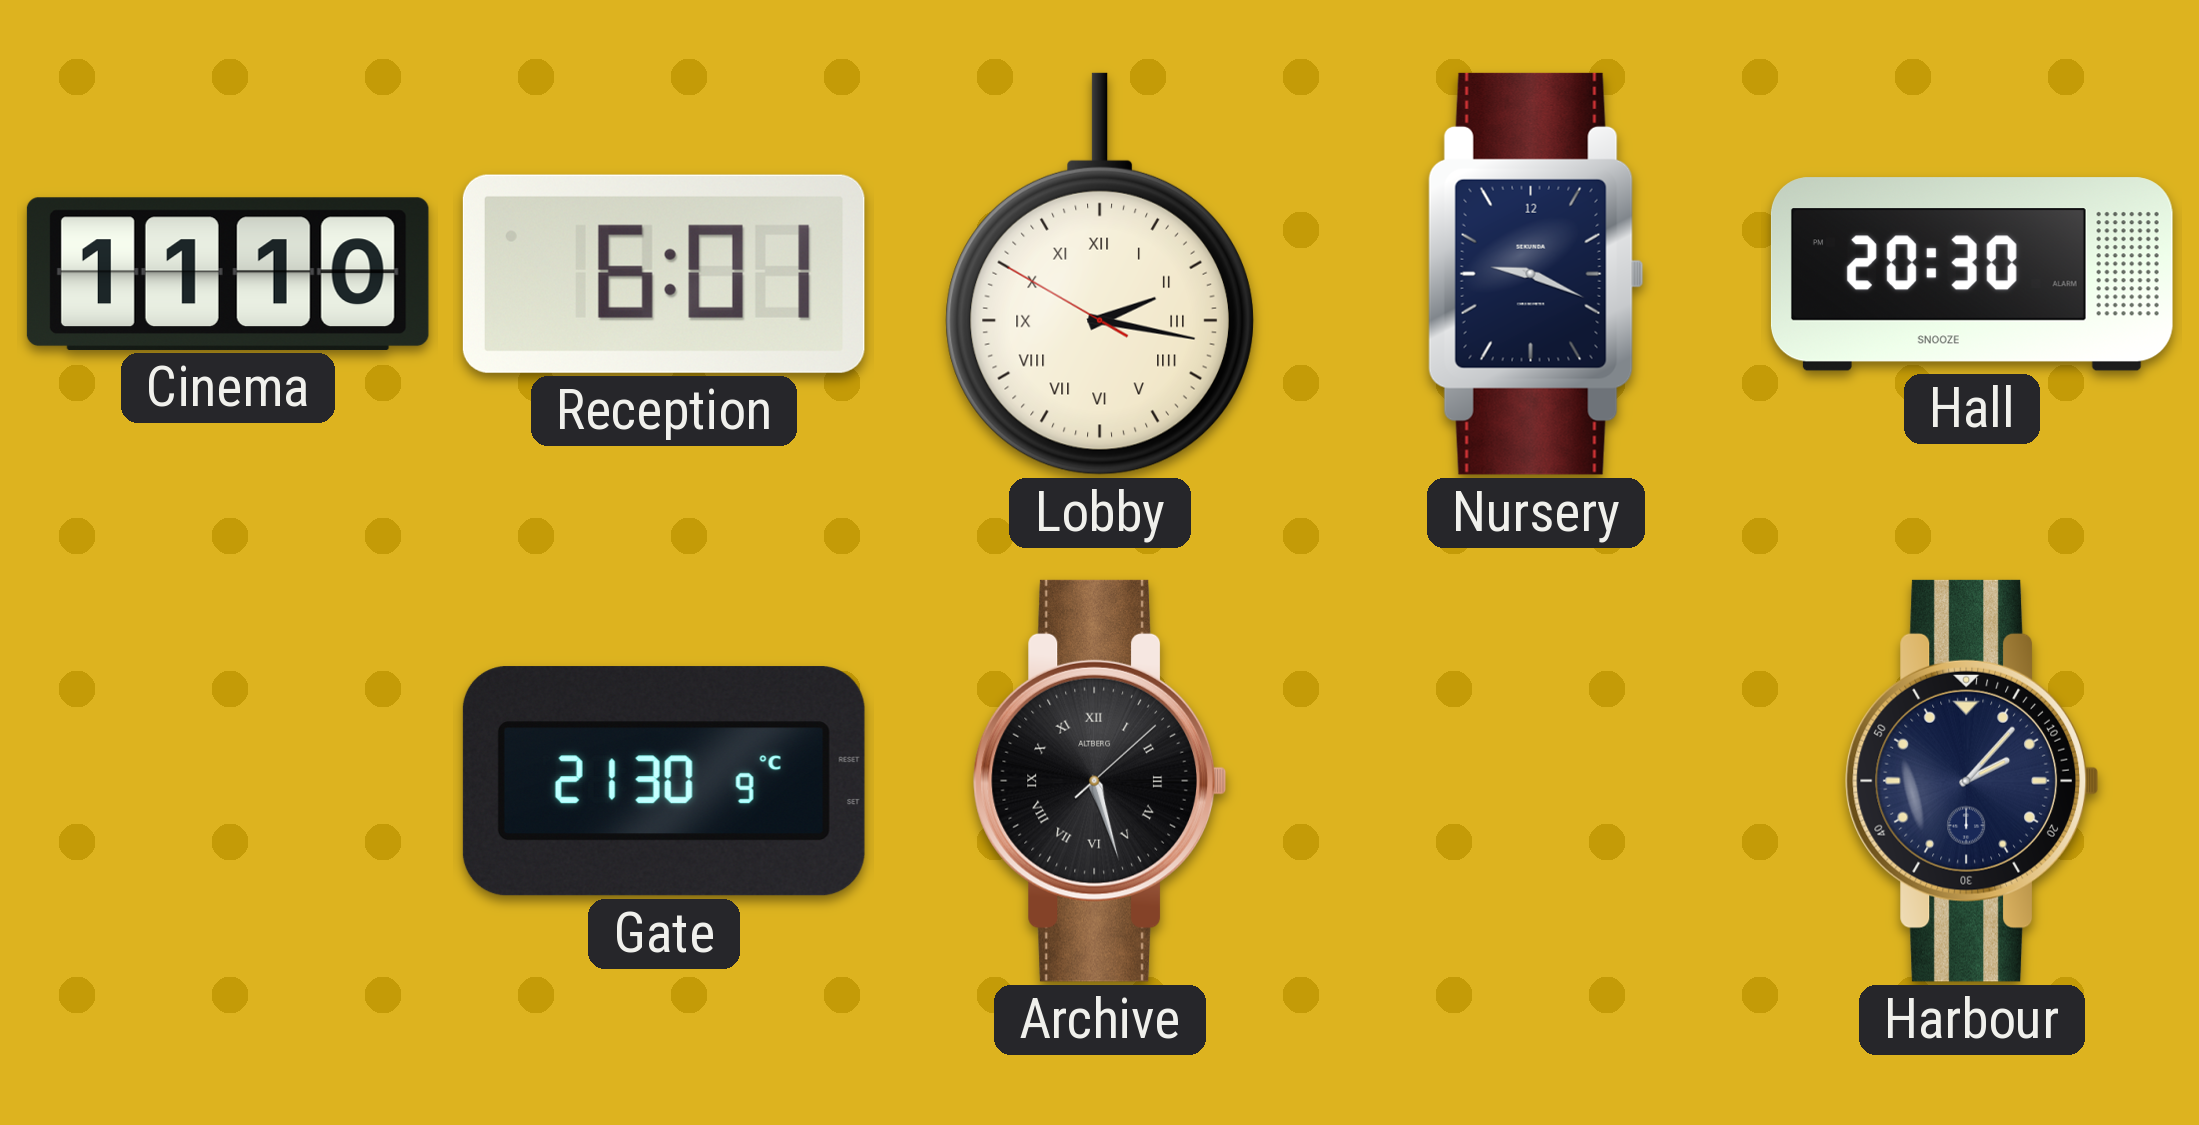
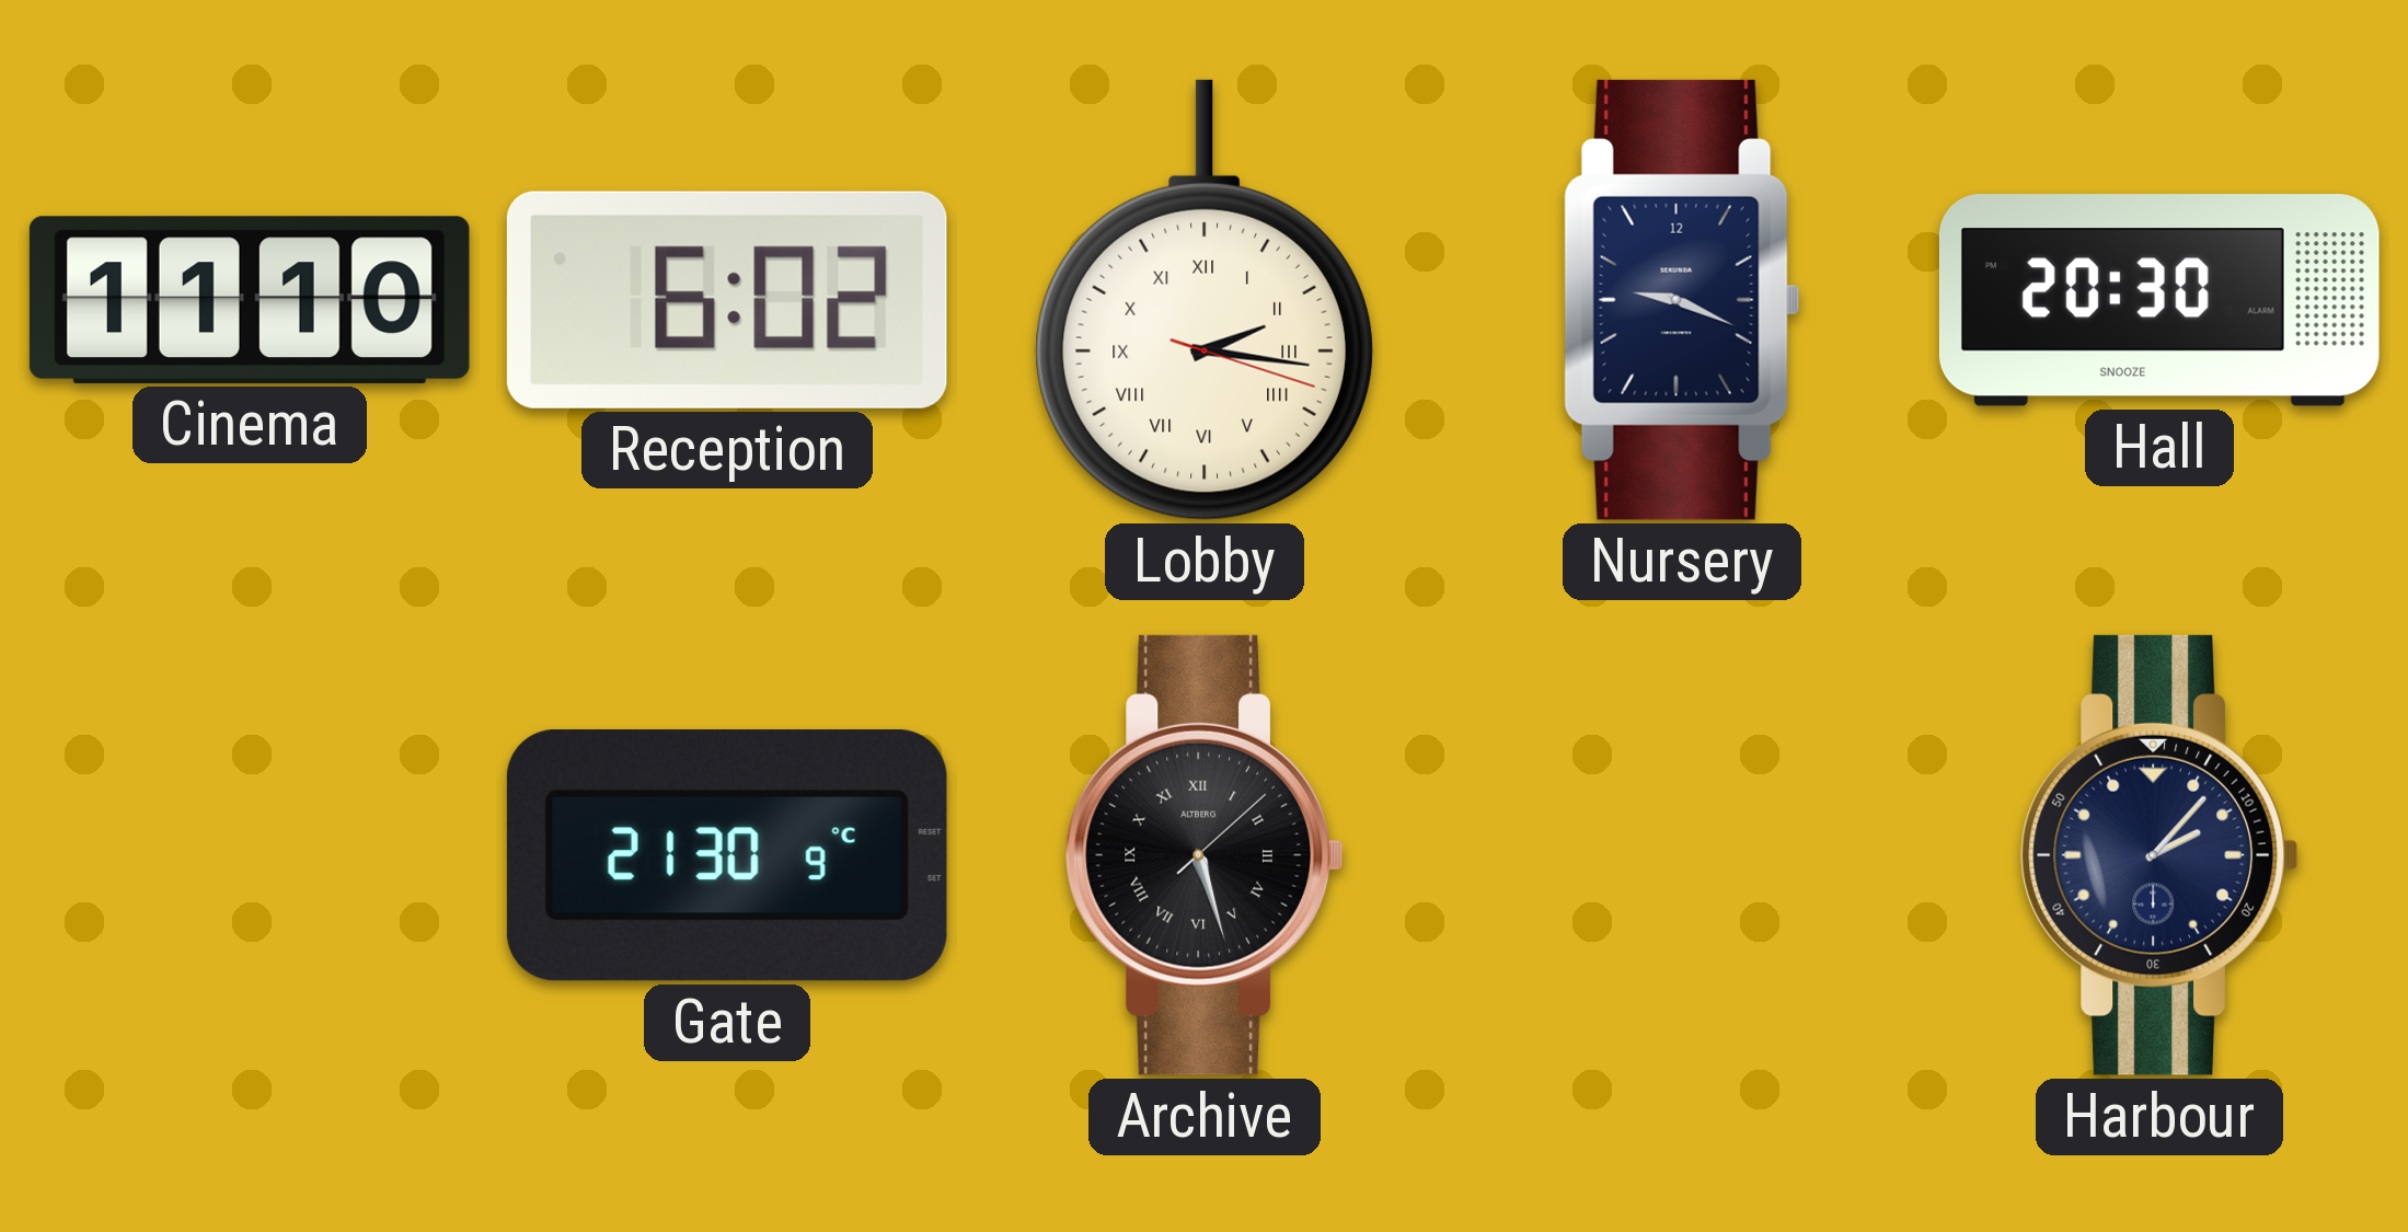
Reception: 6:01 -> 6:02 (727, 300)
Lobby: 2:16:50 -> 2:16:18 (1205, 300)
